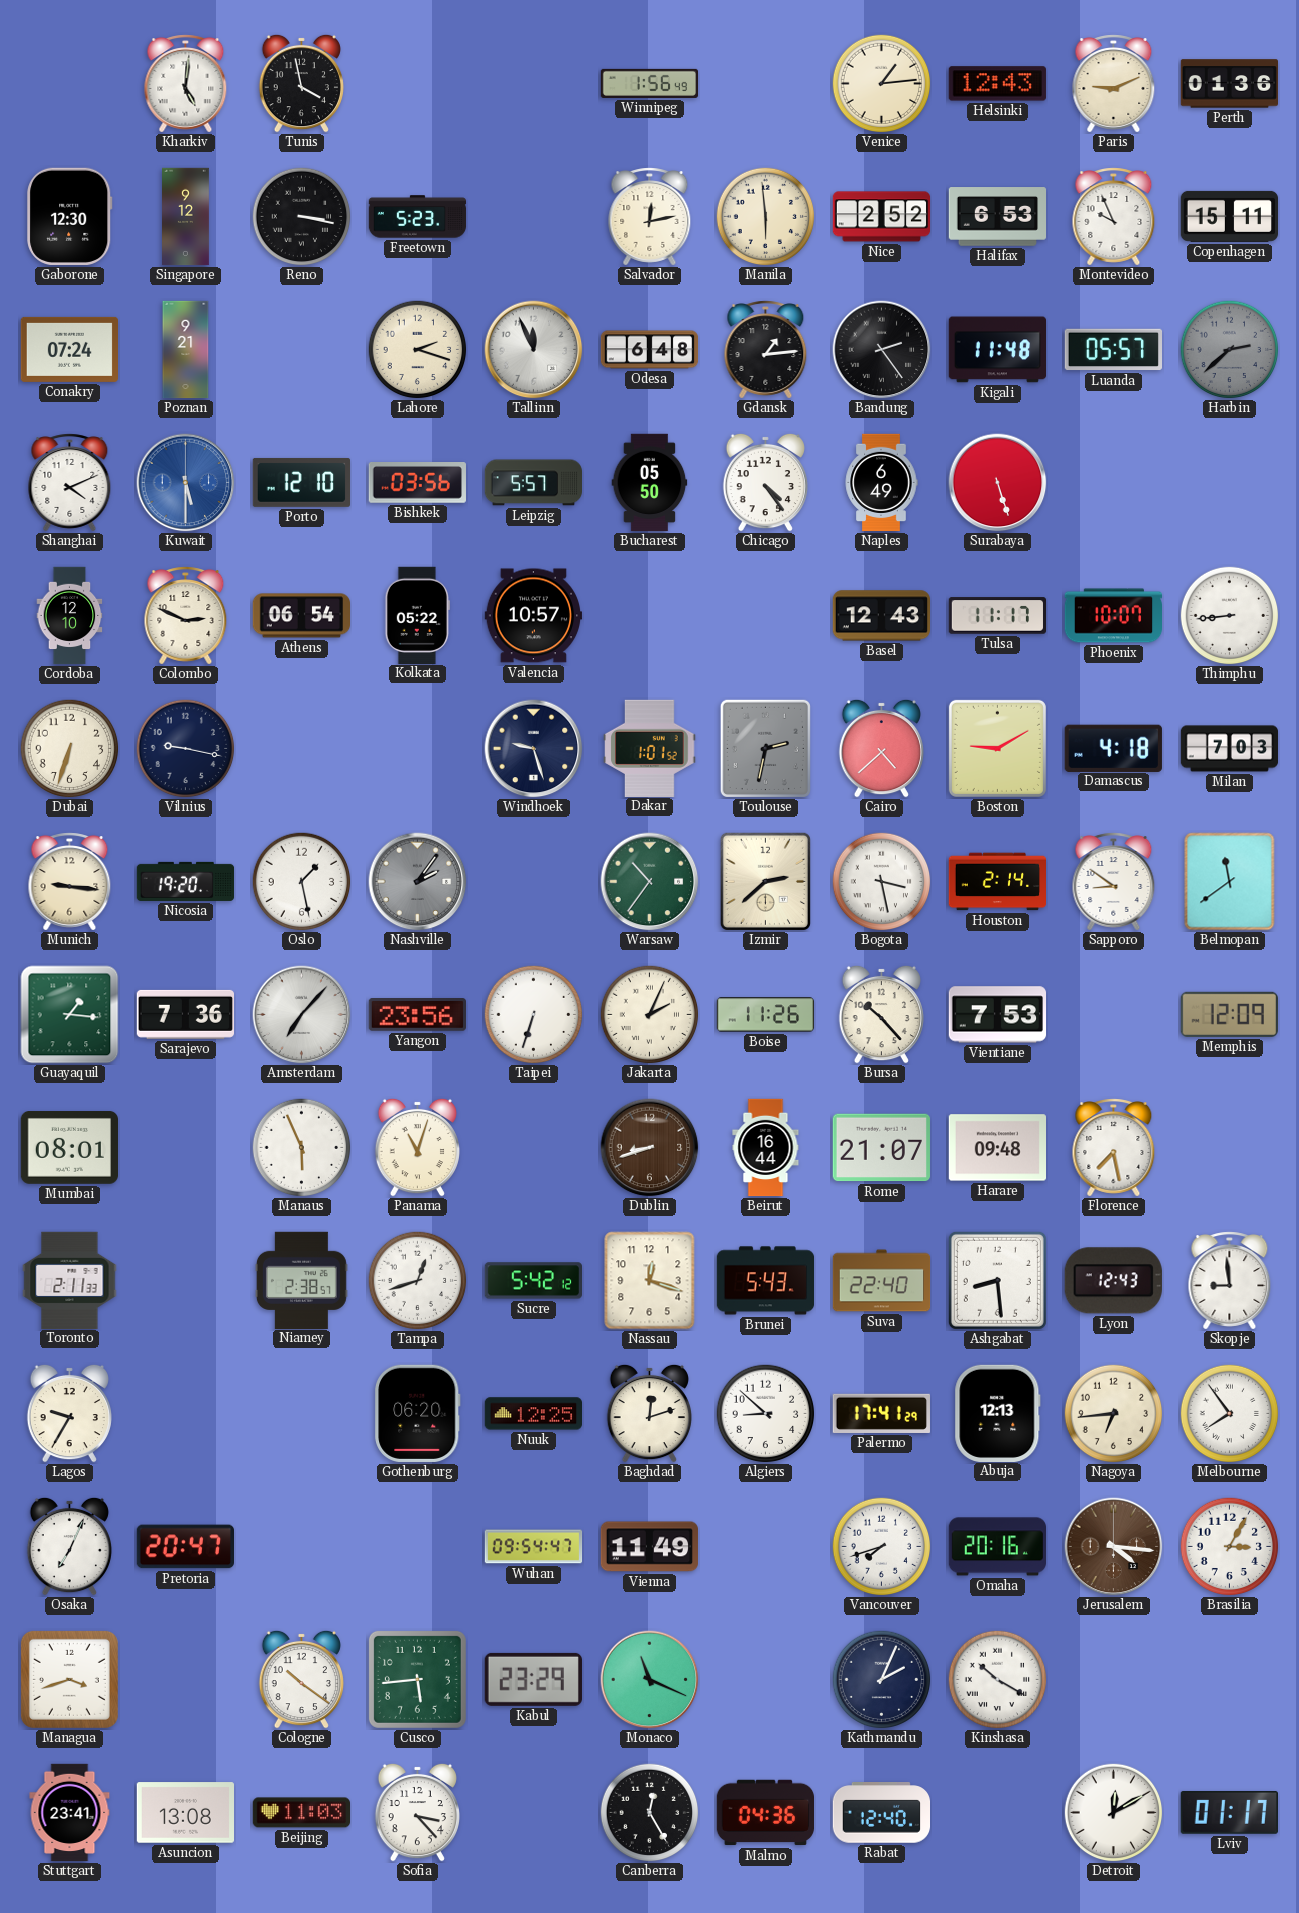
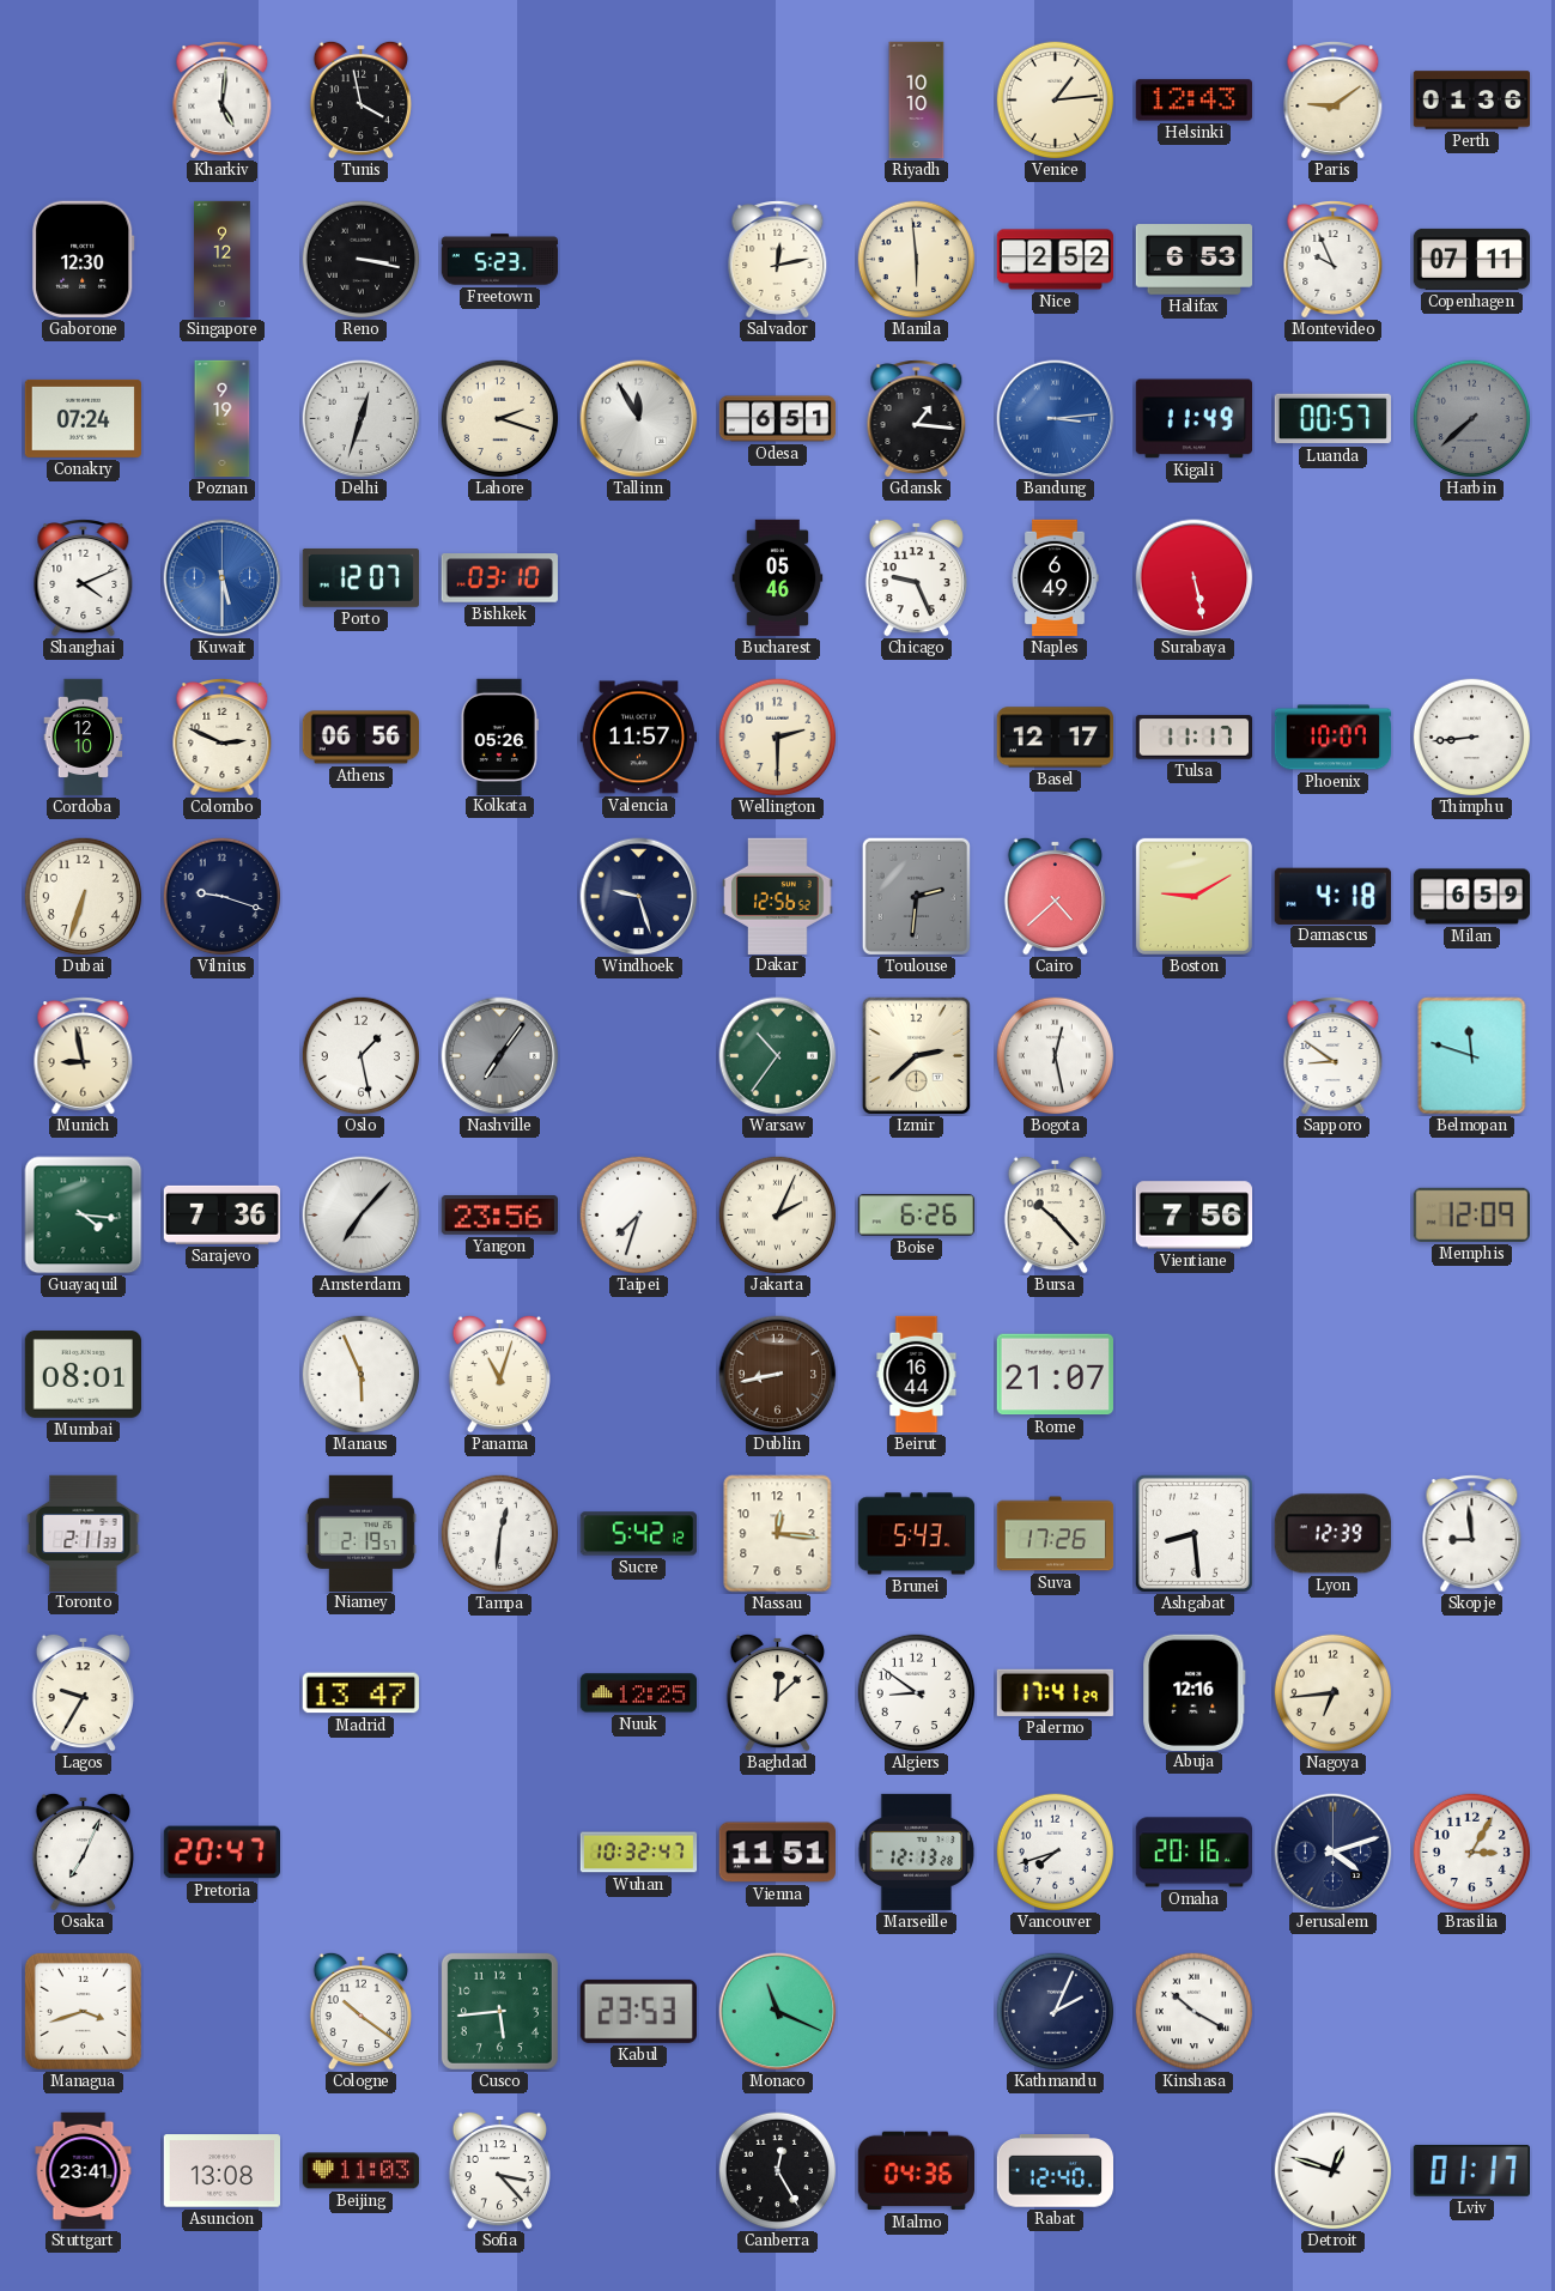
Winnipeg: 1:56 -> none (650, 83)
Riyadh: none -> 10:10 (917, 101)
Paris: 9:11 -> 9:09 (1334, 101)
Copenhagen: 15:11 -> 07:11 (1472, 259)
Poznan: 9:21 -> 9:19 (223, 419)
Delhi: none -> 12:33 (362, 419)
Tallinn: 11:56 -> 11:55 (639, 419)
Odesa: 6:48 -> 6:51 (778, 419)
Gdansk: 1:14 -> 1:16 (917, 419)
Bandung: 2:24 -> 3:14 (1056, 419)
Bandung dial: black -> blue (1056, 419)
Kigali: 11:48 -> 11:49 (1193, 419)
Luanda: 05:57 -> 00:57 (1332, 419)
Harbin: 2:38 -> 7:38 (1472, 419)
Porto: 12:10 -> 12:07 (360, 577)
Bishkek: 03:56 -> 03:10 (499, 578)
Leipzig: 5:57 -> none (533, 483)
Bucharest: 05:50 -> 05:46 (778, 578)
Chicago: 4:24 -> 9:26 (916, 577)
Surabaya: 5:27 -> 5:28 (1195, 578)
Athens: 06:54 -> 06:56 (362, 738)
Kolkata: 05:22 -> 05:26 (499, 737)
Valencia: 10:57 -> 11:57 (638, 738)
Wellington: none -> 2:30 (778, 738)
Basel: 12:43 -> 12:17 (1055, 738)
Vilnius: 9:17 -> 9:18 (223, 897)
Dakar: 1:01 -> 12:56 (778, 896)
Toulouse: 2:32 -> 2:31 (916, 896)
Milan: 7:03 -> 6:59 (1472, 897)
Munich: 9:16 -> 8:58 (84, 1056)
Nicosia: 19:20 -> none (186, 881)
Nashville: 2:06 -> 7:06 (500, 1056)
Bogota: 3:28 -> 12:28 (1056, 1056)
Houston: 2:14 -> none (998, 882)
Belmopan: 11:39 -> 11:48 (1472, 1056)
Guayaquil: 1:16 -> 4:16 (84, 1216)
Taipei: 6:33 -> 7:33 (639, 1216)
Boise: 11:26 -> 6:26 (917, 1216)
Vientiane: 7:53 -> 7:56 (1195, 1216)
Dublin: 8:42 -> 8:43 (778, 1375)
Harare: 09:48 -> none (997, 1148)
Florence: 7:28 -> none (1114, 1148)
Niamey: 2:38 -> 2:19 (360, 1533)
Tampa: 12:42 -> 12:31 (500, 1534)
Nassau: 12:18 -> 12:16 (778, 1534)
Suva: 22:40 -> 17:26 (1056, 1534)
Lyon: 12:43 -> 12:39 (1332, 1534)
Madrid: none -> 13:47 (360, 1693)
Gothenburg: 06:20 -> none (418, 1413)
Baghdad: 12:12 -> 12:08 (777, 1692)
Algiers: 8:52 -> 8:51 (917, 1693)
Abuja: 12:13 -> 12:16 (1195, 1692)
Melbourne: 7:54 -> none (1230, 1414)
Wuhan: 09:54 -> 10:32 (639, 1853)
Vienna: 11:49 -> 11:51 (777, 1853)
Marseille: none -> 12:13 (917, 1851)
Jerusalem: 4:16 -> 4:12 (1334, 1853)
Jerusalem dial: brown -> navy (1334, 1853)
Kabul: 23:29 -> 23:53 (638, 2011)
Detroit: 12:10 -> 12:48 (1334, 2171)
